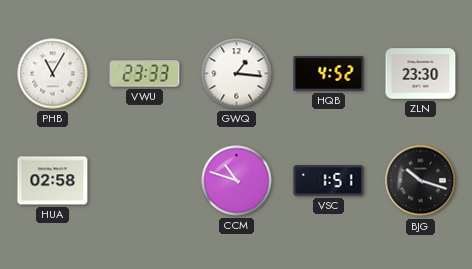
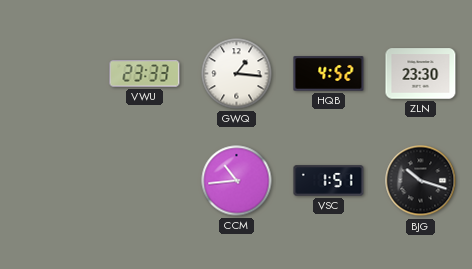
PHB: 11:05 -> none (53, 74)
HUA: 02:58 -> none (53, 181)
CCM: 10:48 -> 10:44 (237, 181)
